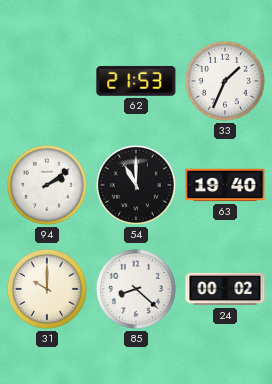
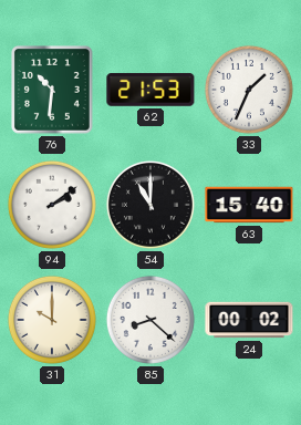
76: none -> 10:31 (53, 91)
63: 19:40 -> 15:40 (249, 205)
